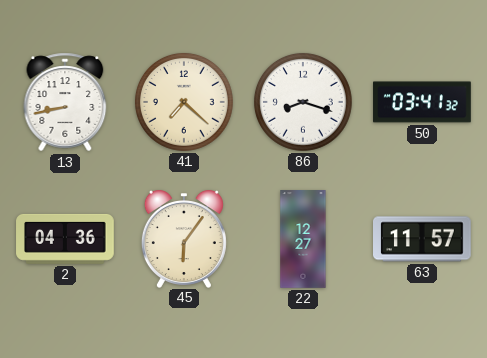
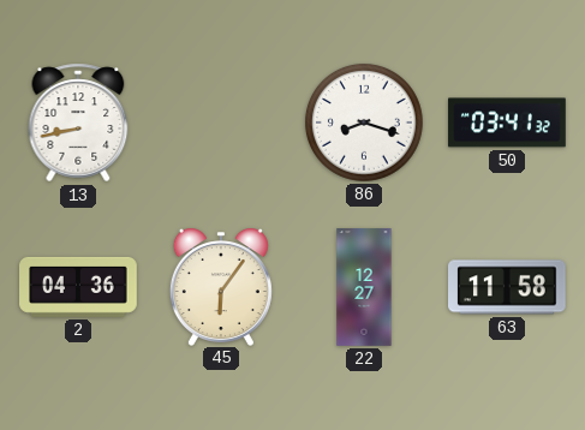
41: 7:22 -> none (184, 102)
63: 11:57 -> 11:58 (508, 287)
